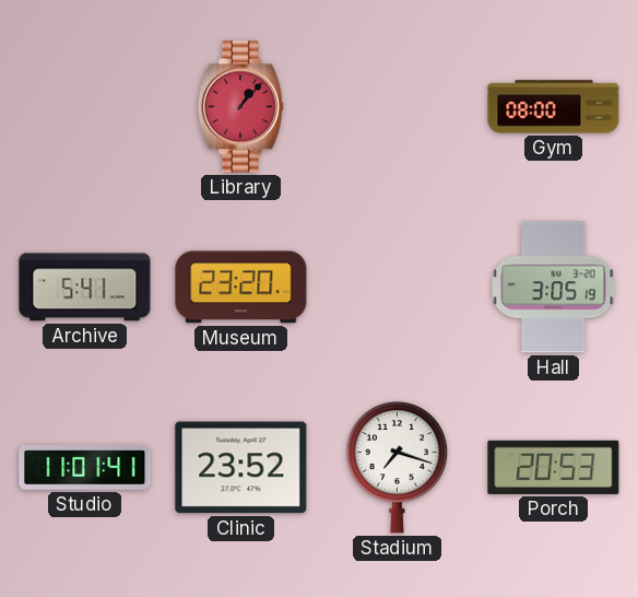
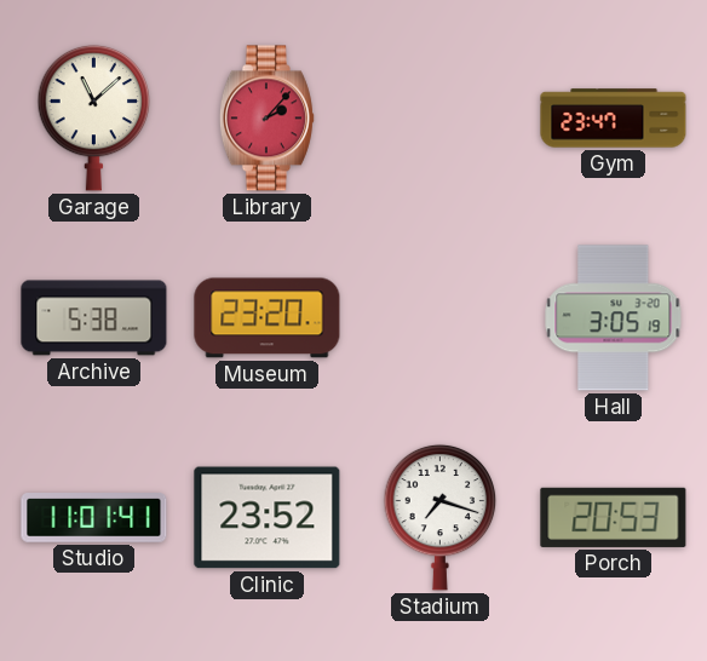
Garage: none -> 11:08 (94, 117)
Library: 1:07 -> 2:07 (266, 119)
Gym: 08:00 -> 23:47 (614, 119)
Archive: 5:41 -> 5:38 (94, 318)
